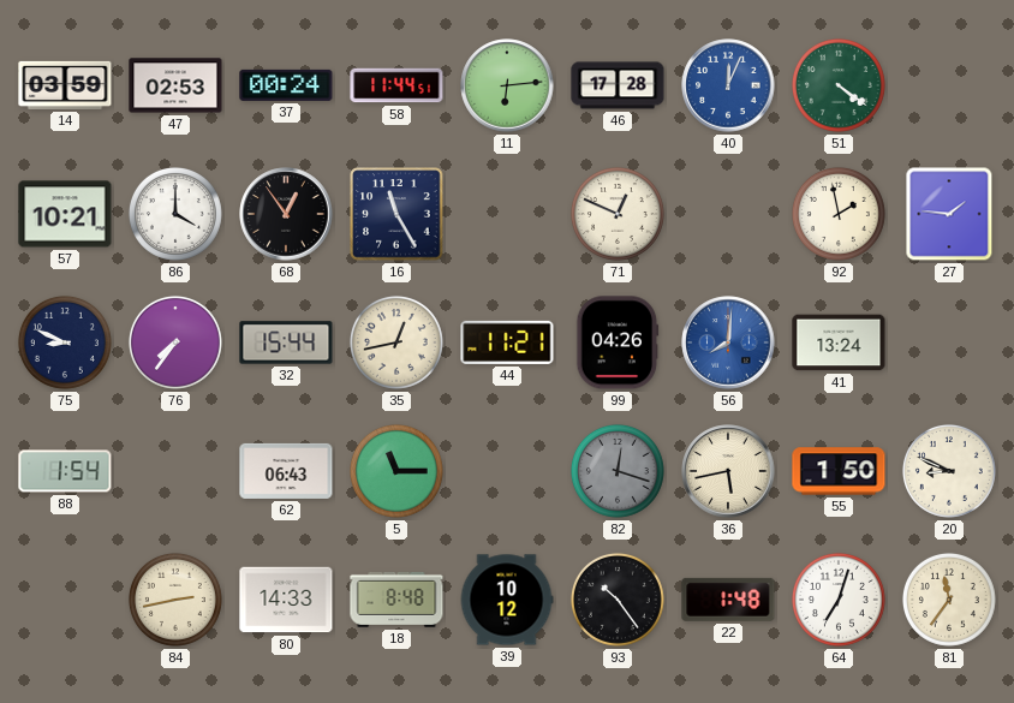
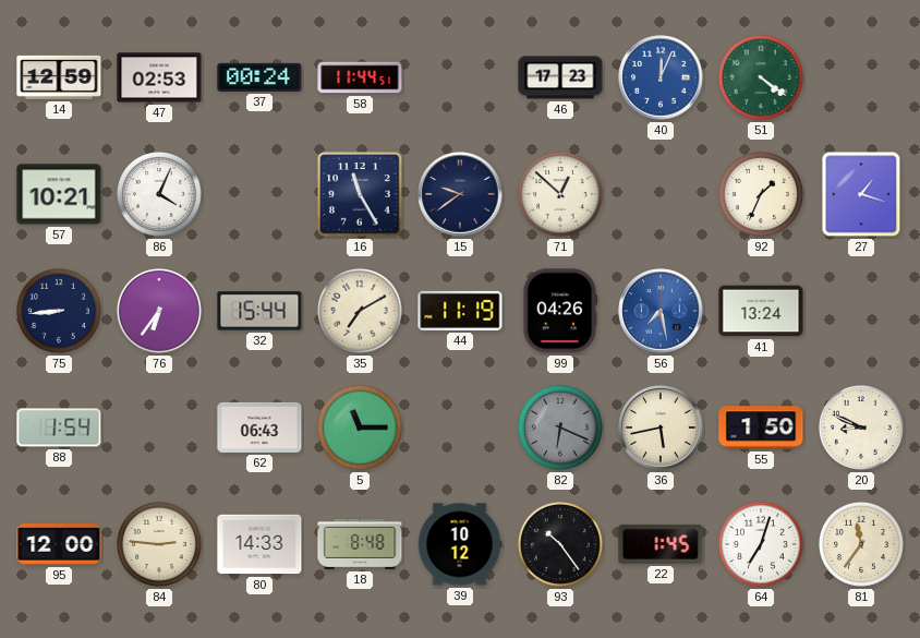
14: 03:59 -> 12:59 (59, 77)
11: 6:14 -> none (507, 85)
46: 17:28 -> 17:23 (560, 77)
86: 4:00 -> 4:04 (159, 194)
68: 12:54 -> none (286, 214)
15: none -> 9:39 (460, 194)
71: 12:49 -> 12:52 (560, 194)
92: 1:58 -> 1:34 (761, 194)
27: 1:46 -> 1:18 (861, 194)
75: 8:49 -> 8:44 (59, 311)
76: 7:36 -> 6:36 (159, 311)
35: 12:43 -> 7:10 (360, 311)
44: 11:21 -> 11:19 (460, 311)
56: 8:01 -> 7:28 (661, 311)
82: 12:18 -> 6:19 (560, 428)
95: none -> 12:00 (59, 544)
84: 2:43 -> 2:46 (159, 544)
22: 1:48 -> 1:45 (661, 544)
